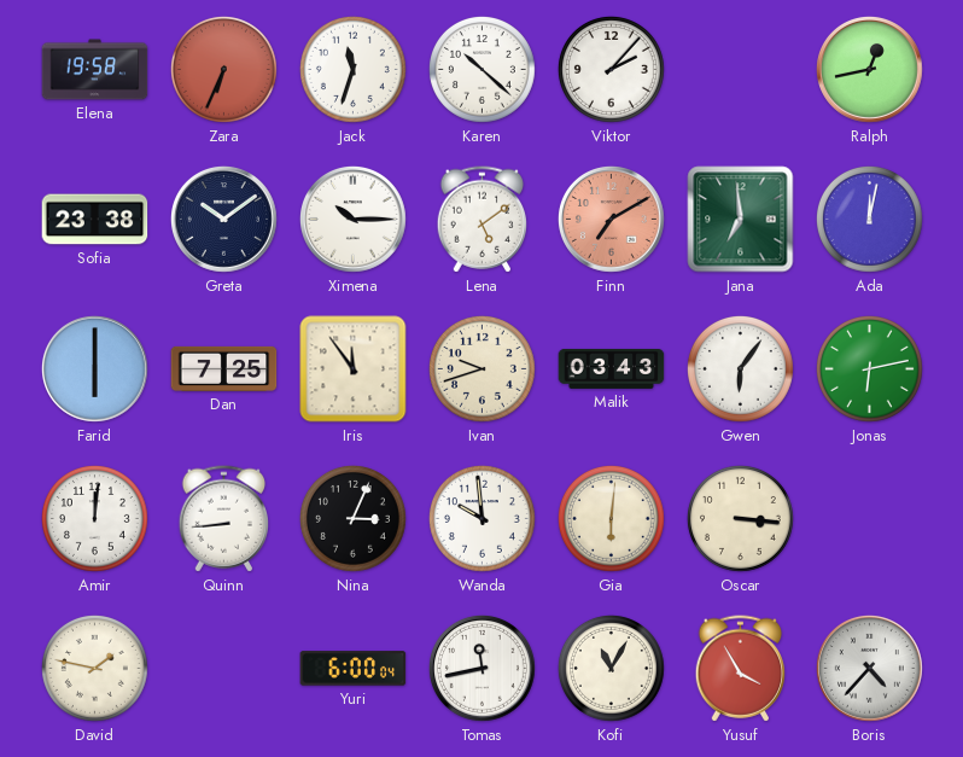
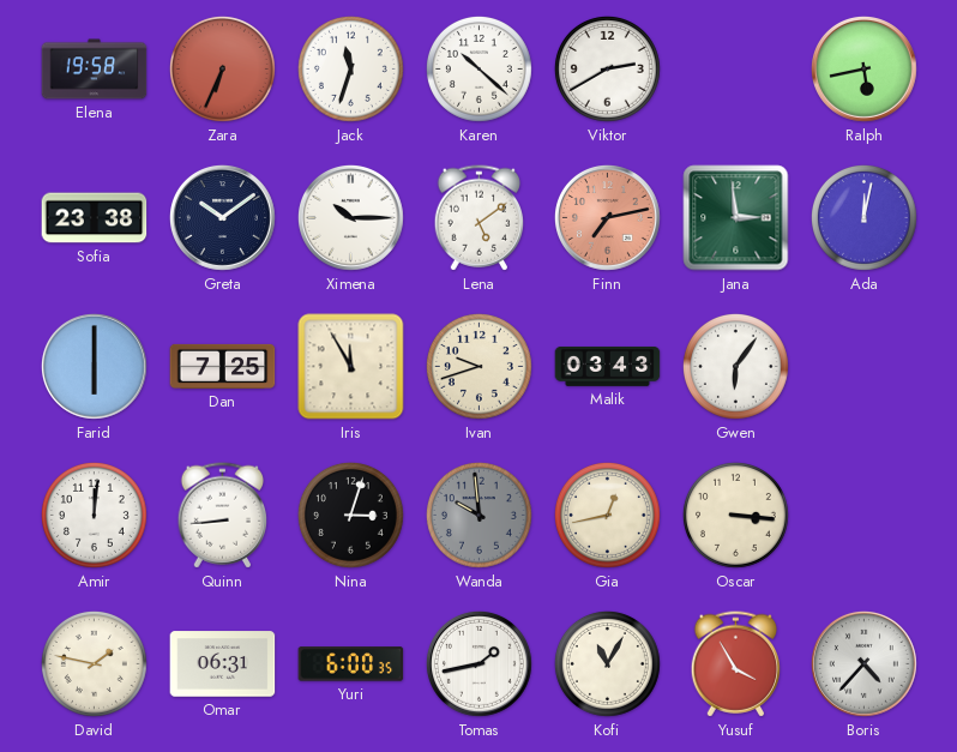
Viktor: 2:07 -> 2:40 (607, 68)
Ralph: 12:43 -> 5:43 (863, 68)
Finn: 7:10 -> 7:13 (607, 217)
Jana: 6:59 -> 2:59 (736, 218)
Iris: 11:54 -> 11:55 (351, 367)
Jonas: 6:13 -> none (869, 368)
Nina: 3:04 -> 3:03 (350, 515)
Wanda dial: white -> grey (478, 515)
Gia: 6:01 -> 12:43 (607, 515)
Omar: none -> 06:31 (223, 664)
Yuri: 6:00:04 -> 6:00:35 (351, 664)
Tomas: 11:43 -> 1:43 (478, 663)
